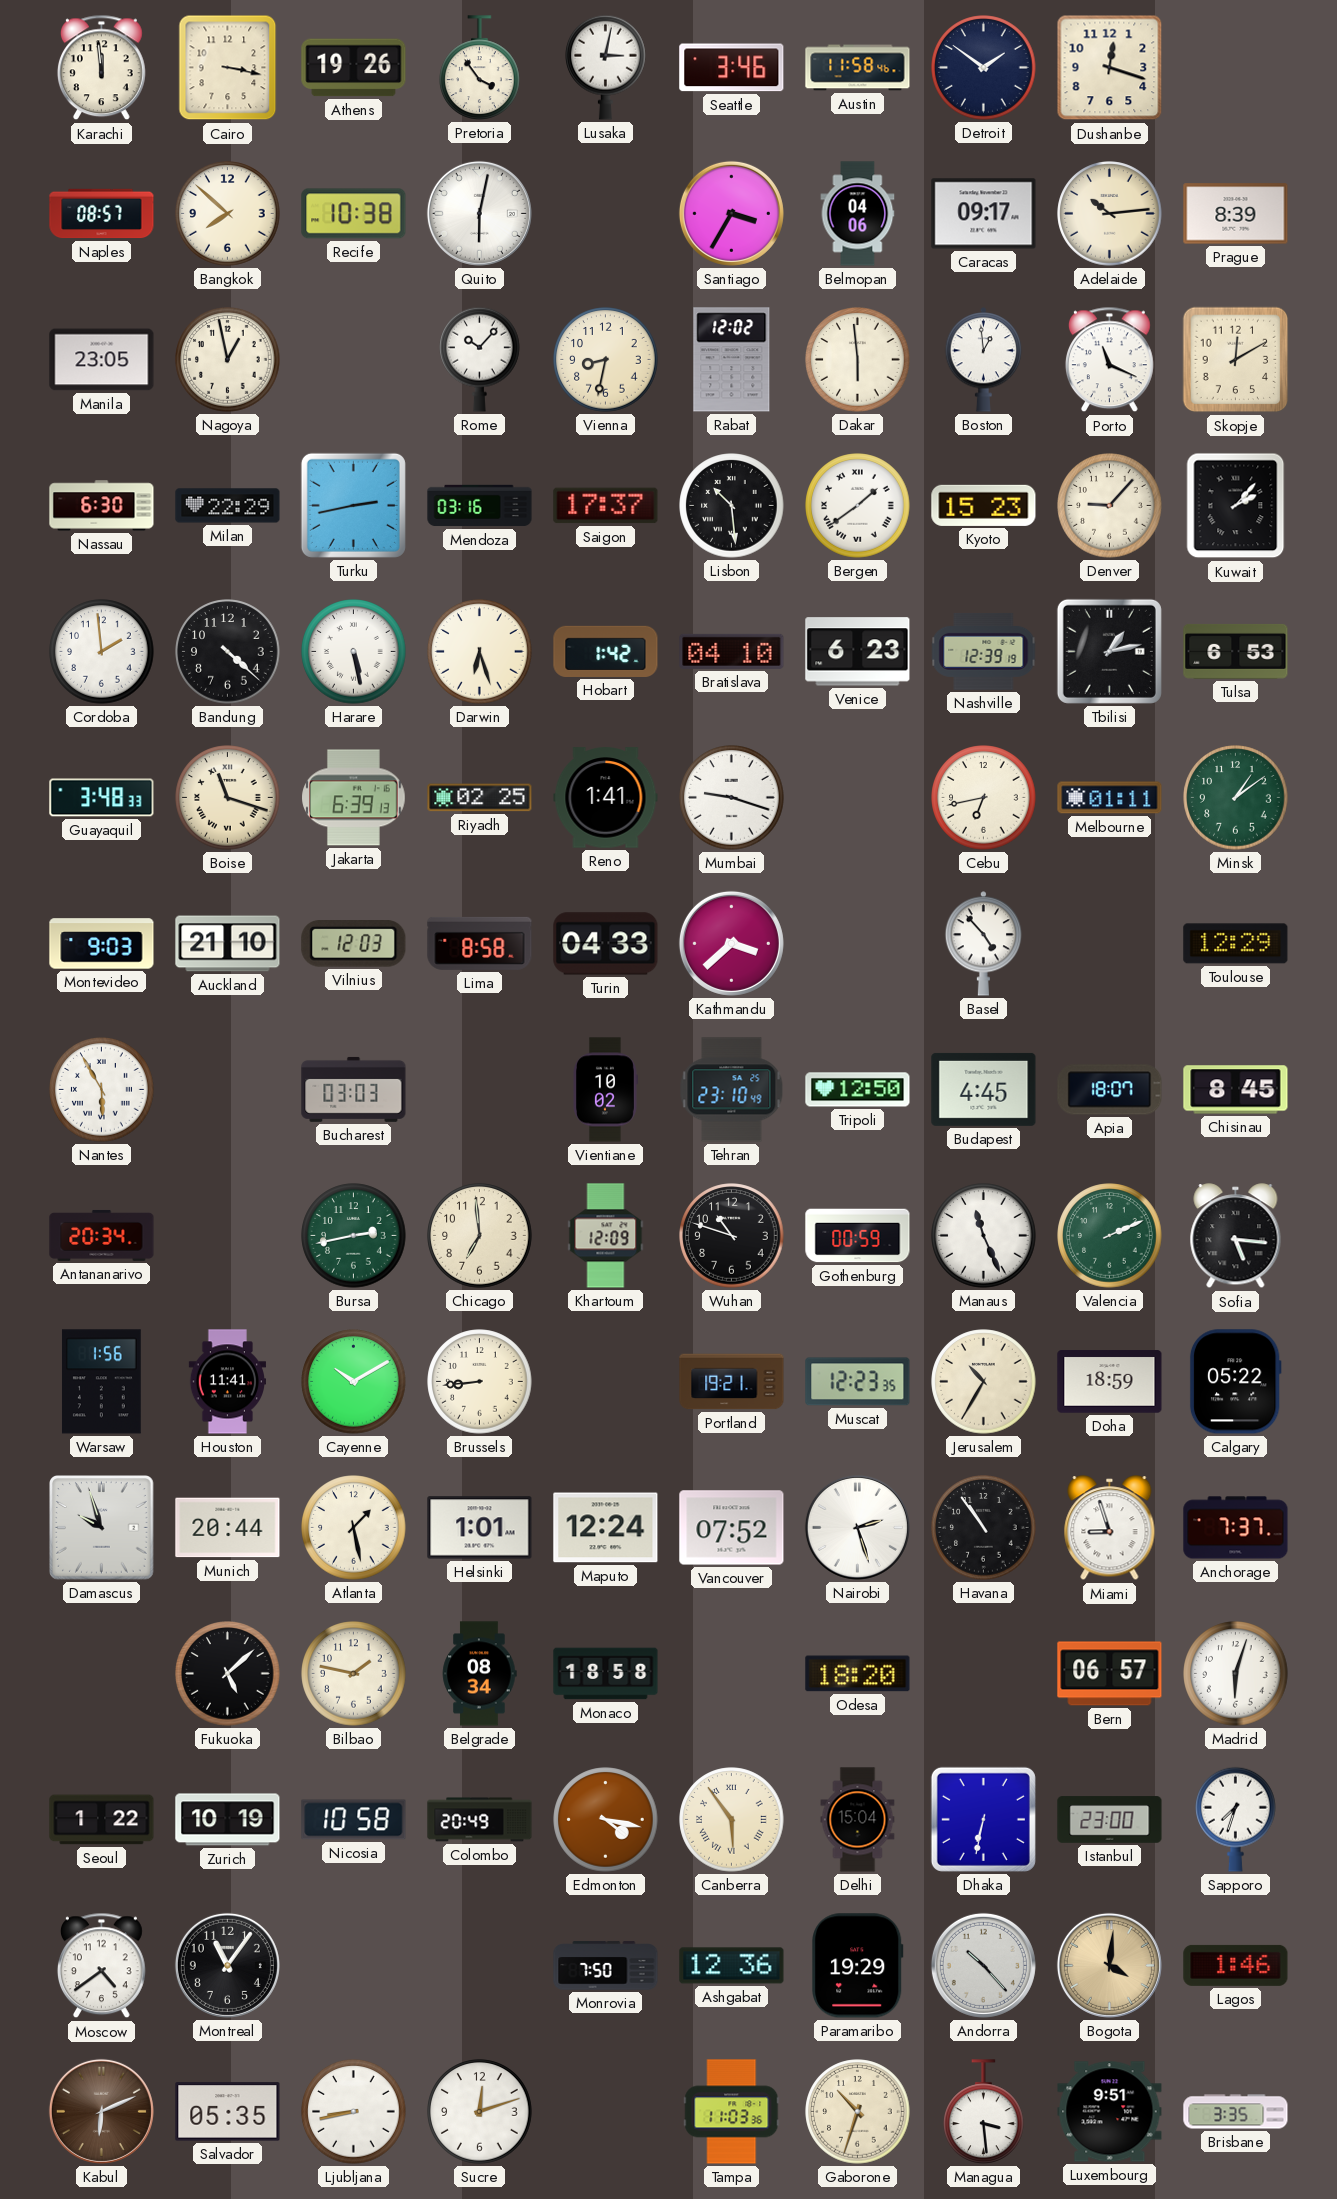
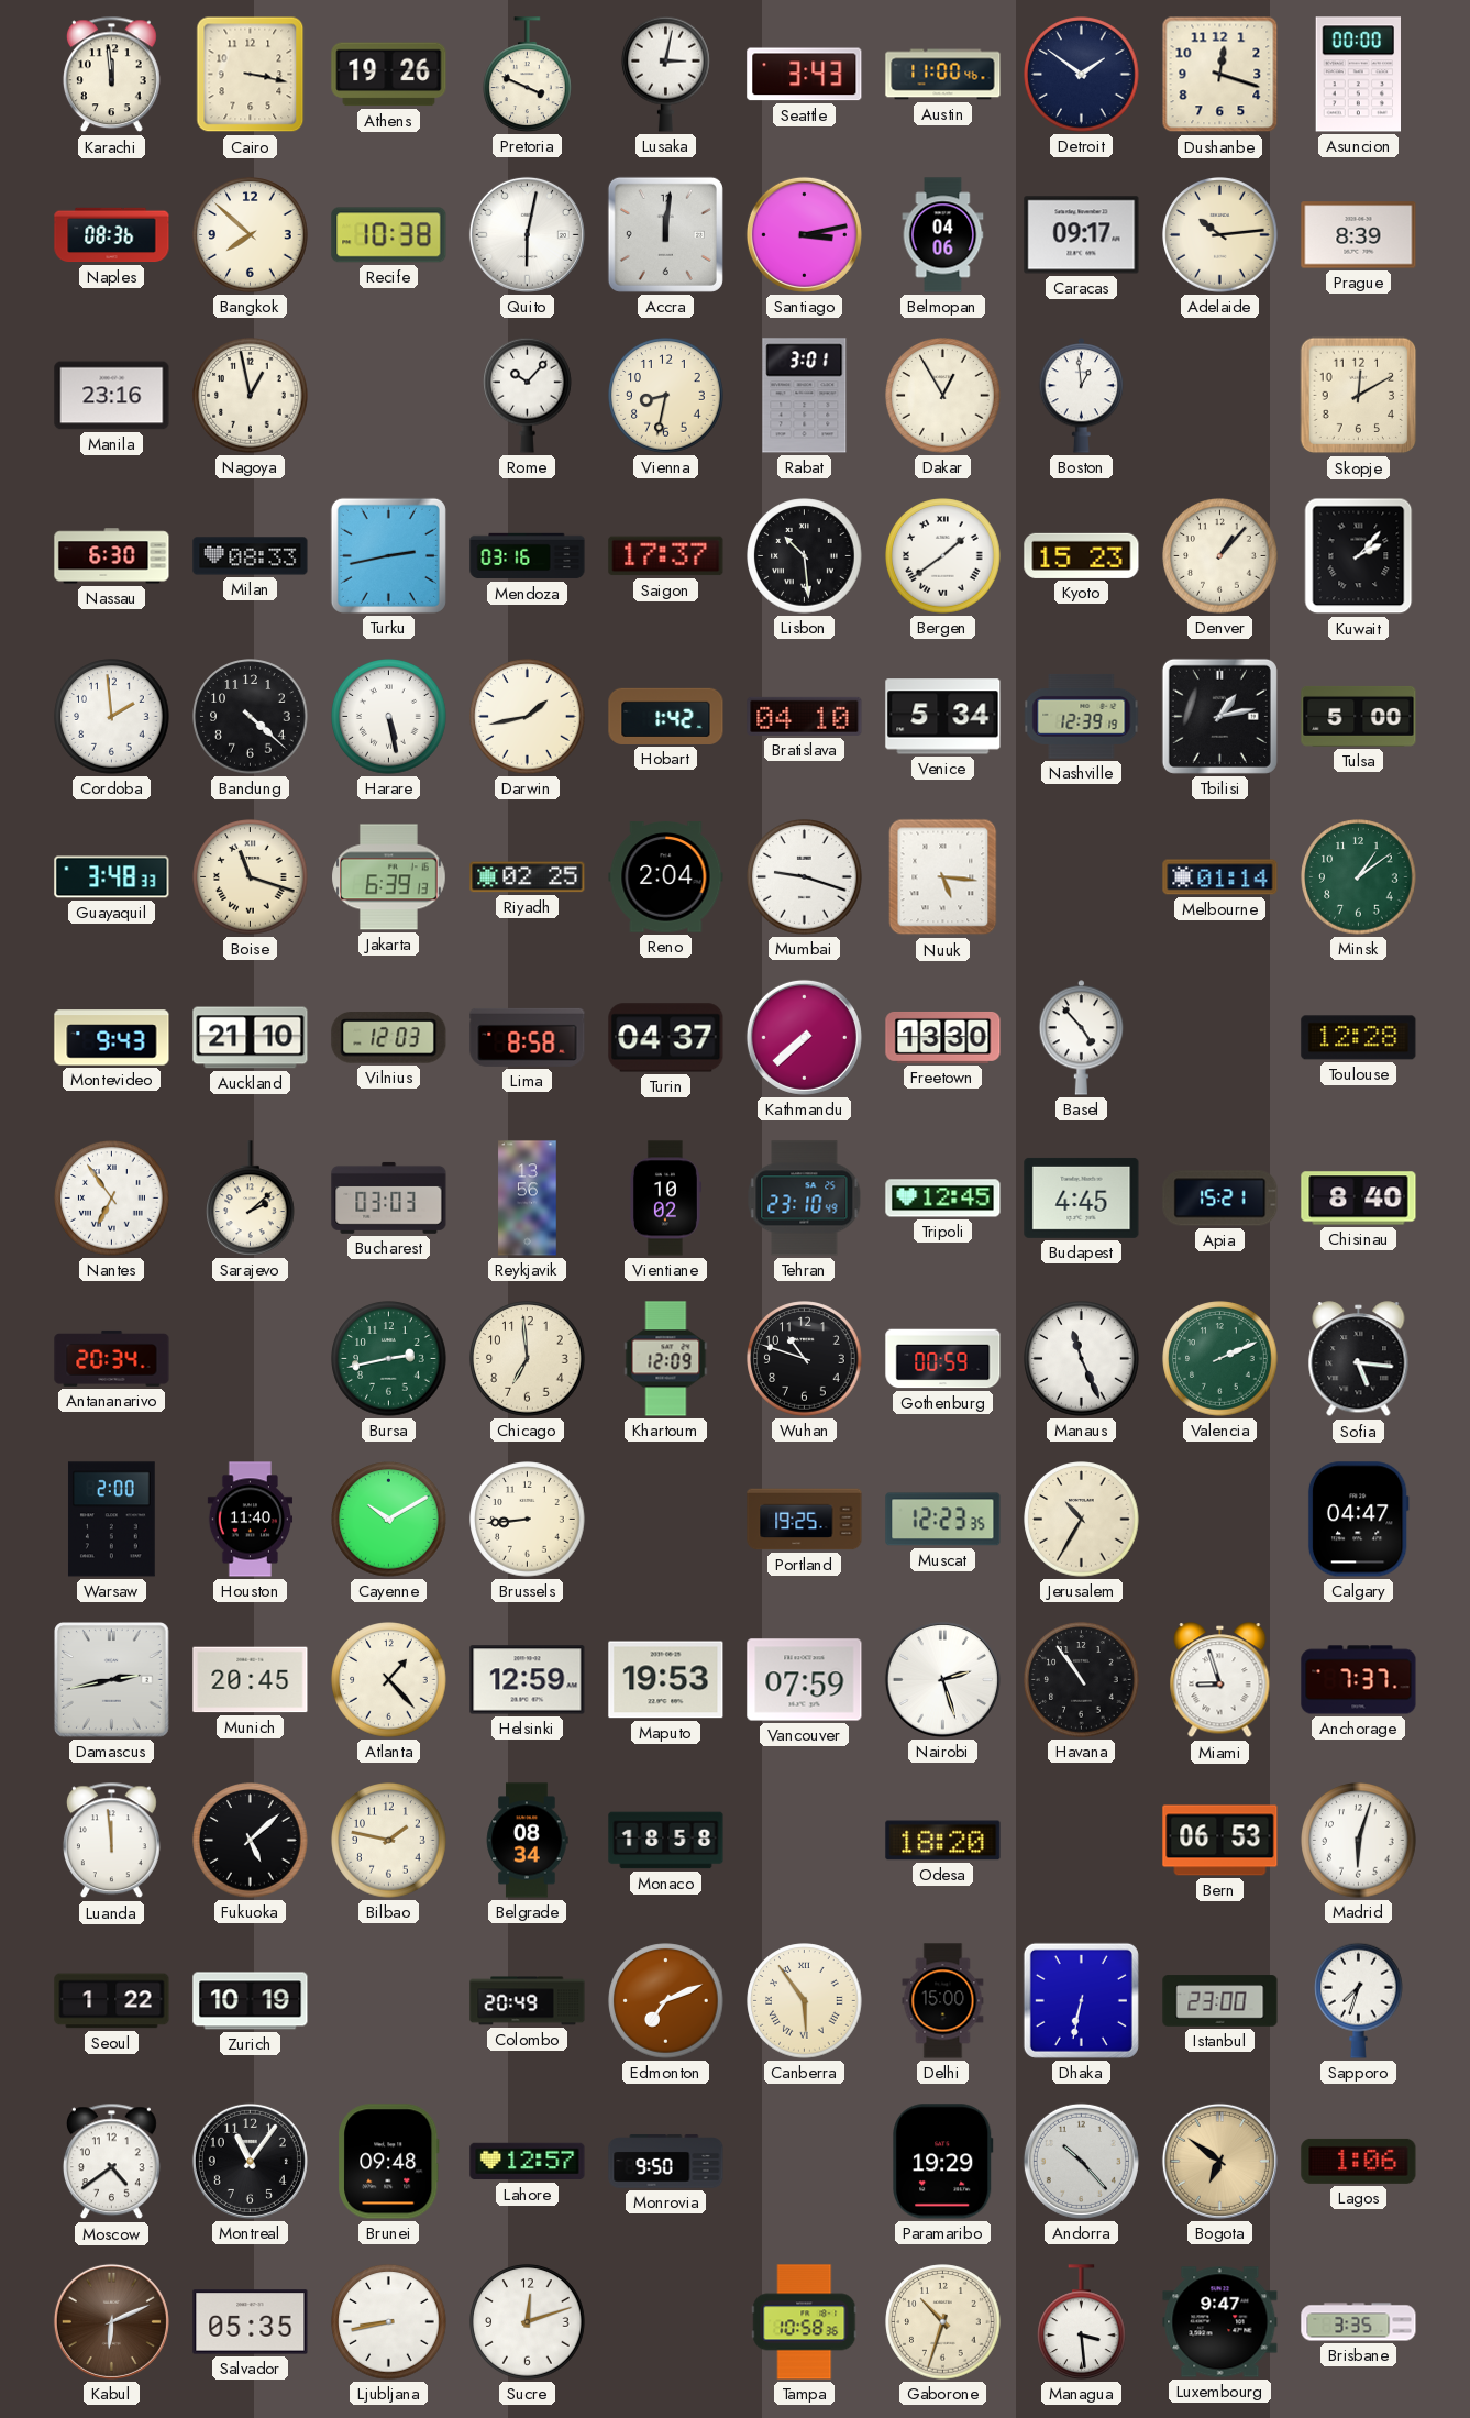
Pretoria: 3:54 -> 3:49 (528, 75)
Seattle: 3:46 -> 3:43 (805, 75)
Austin: 11:58 -> 11:00 (943, 75)
Asuncion: none -> 00:00 (1358, 75)
Naples: 08:57 -> 08:36 (112, 235)
Accra: none -> 12:01 (665, 234)
Santiago: 3:35 -> 3:13 (804, 234)
Manila: 23:05 -> 23:16 (112, 396)
Rabat: 12:02 -> 3:01 (805, 396)
Dakar: 5:59 -> 12:55 (943, 396)
Porto: 11:19 -> none (1109, 360)
Milan: 22:29 -> 08:33 (251, 556)
Denver: 9:07 -> 1:07 (1220, 556)
Darwin: 6:27 -> 1:43 (528, 717)
Venice: 6:23 -> 5:34 (943, 717)
Tulsa: 6:53 -> 5:00 (1359, 716)
Reno: 1:41 -> 2:04 (666, 877)
Nuuk: none -> 5:16 (943, 877)
Cebu: 6:43 -> none (984, 798)
Melbourne: 01:11 -> 01:14 (1220, 877)
Montevideo: 9:03 -> 9:43 (112, 1038)
Turin: 04:33 -> 04:37 (666, 1038)
Kathmandu: 3:38 -> 7:38 (804, 1037)
Freetown: none -> 13:30 (943, 1037)
Toulouse: 12:29 -> 12:28 (1359, 1038)
Nantes: 5:55 -> 6:54 (112, 1199)
Sarajevo: none -> 2:08 (251, 1199)
Reykjavik: none -> 13:56 (528, 1199)
Tripoli: 12:50 -> 12:45 (943, 1199)
Apia: 18:07 -> 15:21 (1220, 1199)
Chisinau: 8:45 -> 8:40 (1359, 1199)
Warsaw: 1:56 -> 2:00 (111, 1520)
Houston: 11:41 -> 11:40 (250, 1520)
Portland: 19:21 -> 19:25 (805, 1520)
Doha: 18:59 -> none (1110, 1382)
Calgary: 05:22 -> 04:47 (1358, 1520)
Damascus: 9:57 -> 2:43 (112, 1680)
Munich: 20:44 -> 20:45 (251, 1680)
Atlanta: 1:28 -> 1:23 (389, 1680)
Helsinki: 1:01 -> 12:59 (528, 1680)
Maputo: 12:24 -> 19:53 (666, 1680)
Vancouver: 07:52 -> 07:59 (805, 1680)
Luanda: none -> 11:59 (111, 1841)
Bern: 06:57 -> 06:53 (1220, 1841)
Nicosia: 10:58 -> none (354, 1820)
Edmonton: 4:17 -> 7:11 (666, 2001)
Delhi: 15:04 -> 15:00 (943, 2001)
Brunei: none -> 09:48 (389, 2162)
Lahore: none -> 12:57 (528, 2162)
Monrovia: 7:50 -> 9:50 (666, 2162)
Ashgabat: 12:36 -> none (732, 1966)
Bogota: 4:01 -> 6:51 (1219, 2161)
Lagos: 1:46 -> 1:06 (1359, 2161)
Tampa: 11:03 -> 10:58 (805, 2322)
Luxembourg: 9:51 -> 9:47 (1220, 2322)
